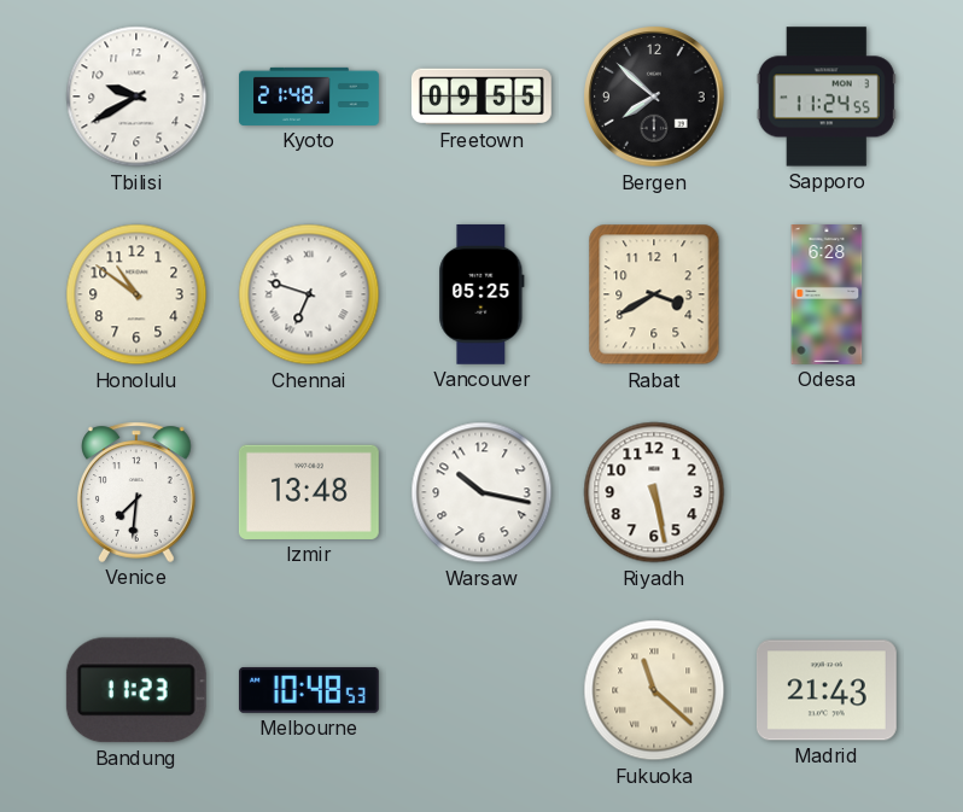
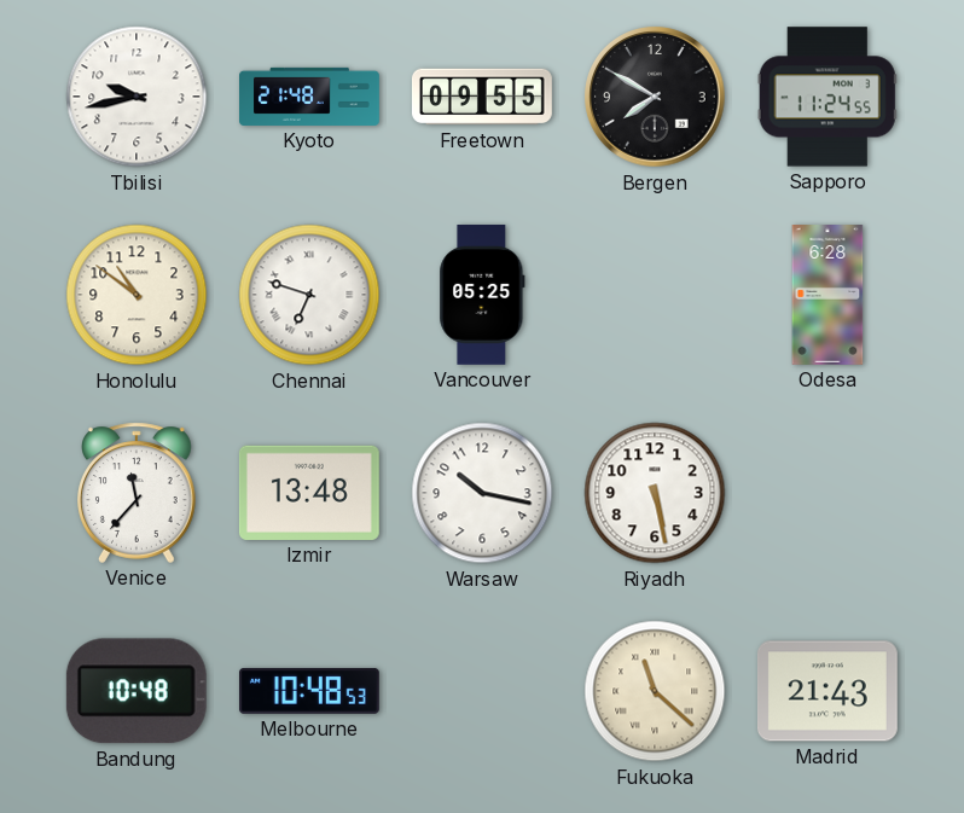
Tbilisi: 9:40 -> 9:43 (137, 97)
Bergen: 7:52 -> 7:50 (655, 97)
Rabat: 3:40 -> none (654, 294)
Venice: 7:31 -> 11:37 (138, 493)
Bandung: 11:23 -> 10:48 (137, 691)
